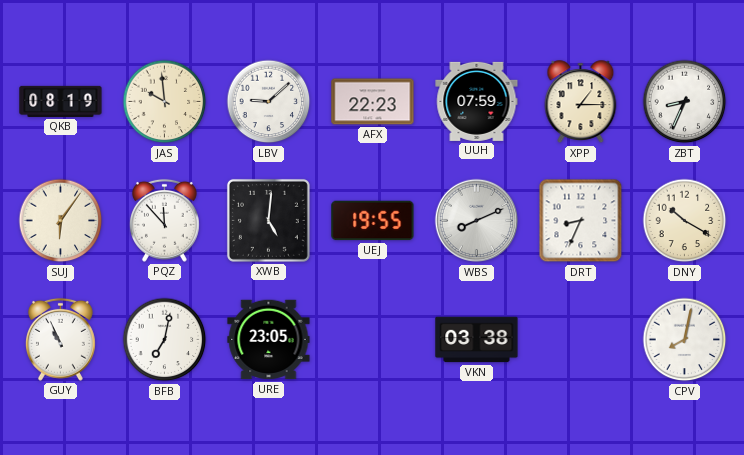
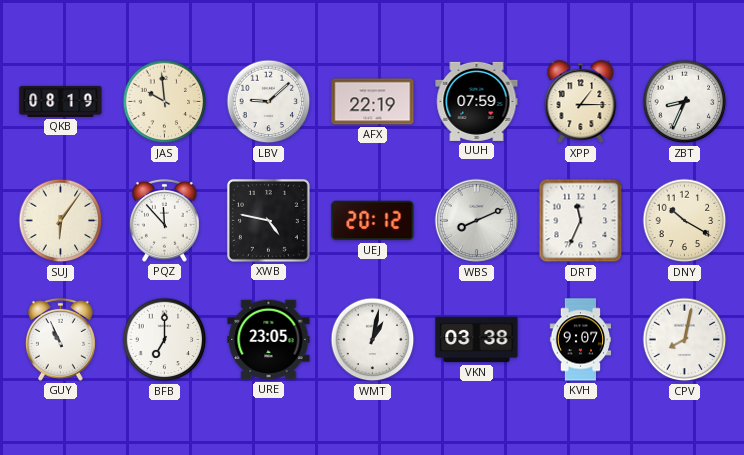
AFX: 22:23 -> 22:19 (373, 102)
XWB: 5:01 -> 4:47 (268, 220)
UEJ: 19:55 -> 20:12 (373, 221)
DRT: 8:34 -> 11:34 (581, 221)
BFB: 7:02 -> 7:00 (165, 340)
WMT: none -> 1:02 (373, 340)
KVH: none -> 9:07 (581, 340)
